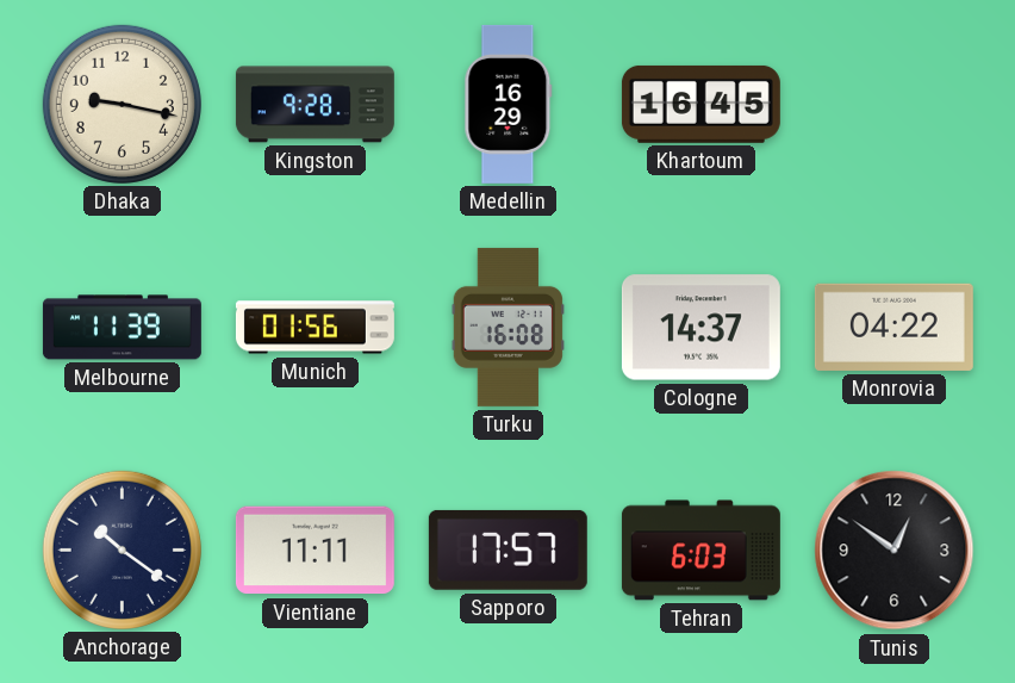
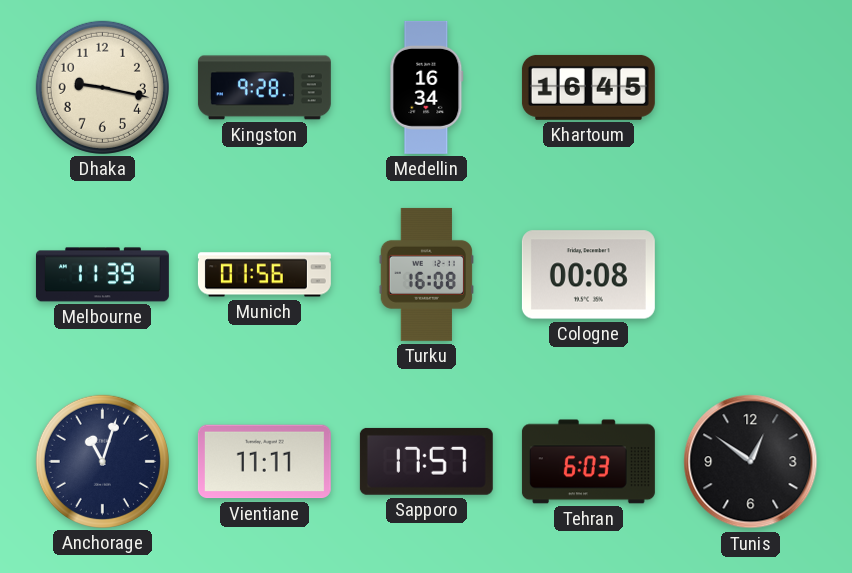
Medellin: 16:29 -> 16:34 (427, 87)
Cologne: 14:37 -> 00:08 (588, 275)
Monrovia: 04:22 -> none (893, 327)
Anchorage: 10:21 -> 11:03 (102, 461)
